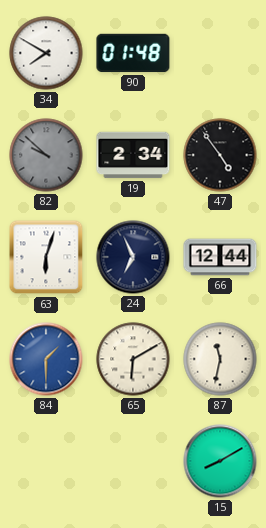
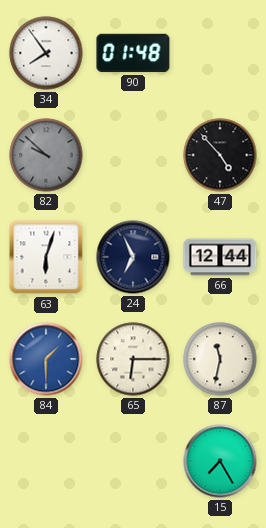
34: 7:50 -> 7:54 (46, 53)
19: 2:34 -> none (133, 155)
47: 4:54 -> 4:53 (220, 155)
65: 6:10 -> 6:15 (133, 359)
15: 8:10 -> 7:25 (220, 461)
